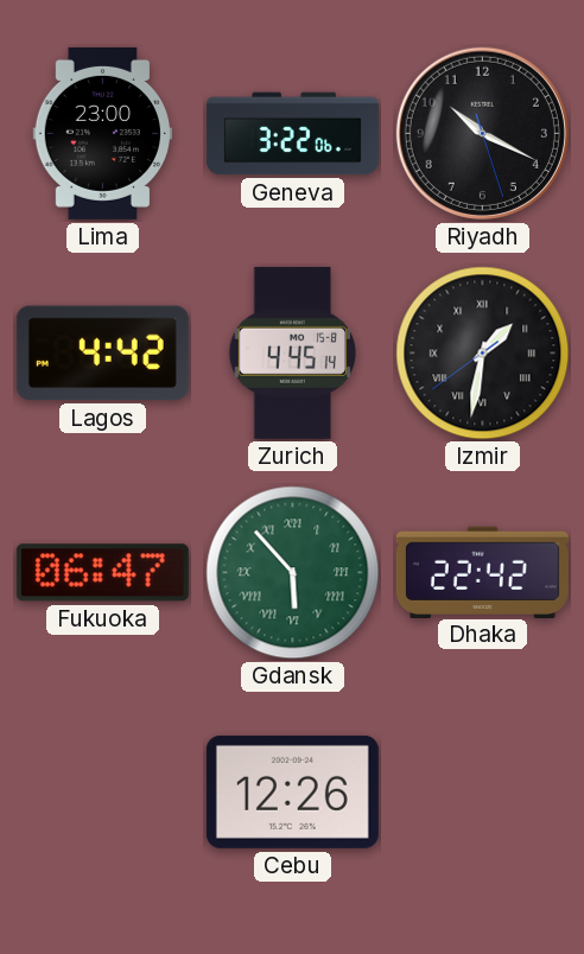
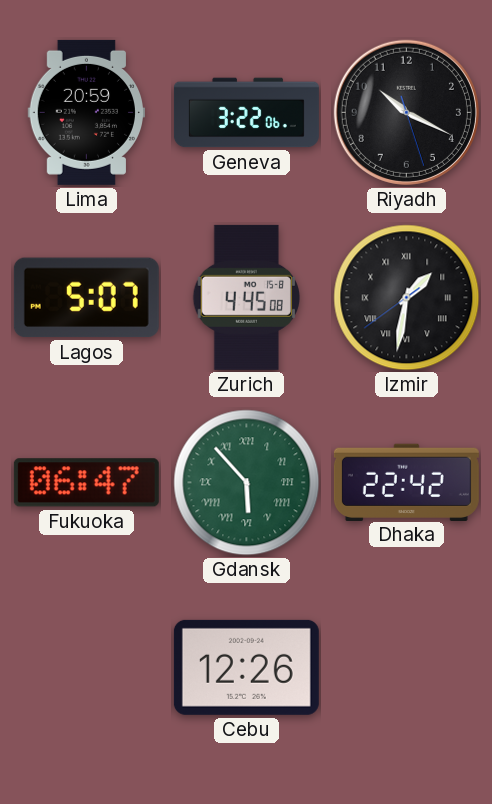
Lima: 23:00 -> 20:59 (86, 112)
Lagos: 4:42 -> 5:07 (86, 298)
Zurich: 4:45:14 -> 4:45:08 (246, 297)
